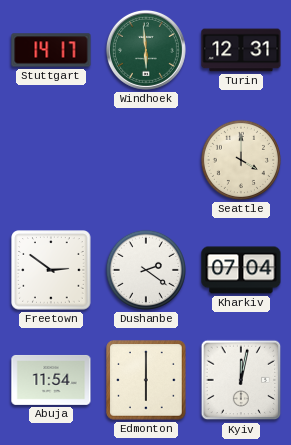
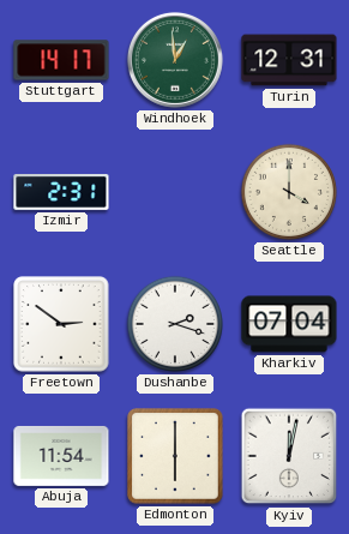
Windhoek: 5:59 -> 12:59 (175, 60)
Izmir: none -> 2:31 (61, 193)
Dushanbe: 2:21 -> 2:18 (175, 324)
